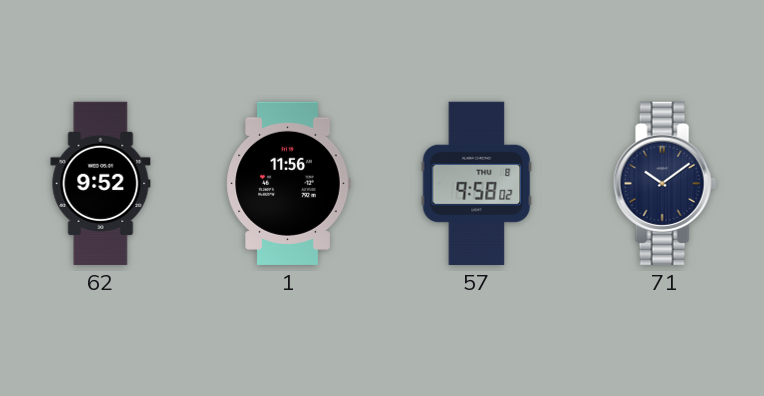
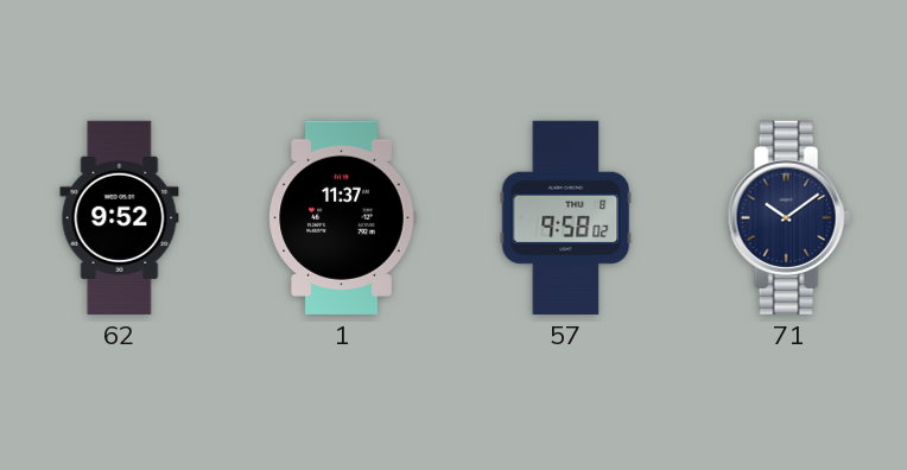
1: 11:56 -> 11:37 (342, 217)
